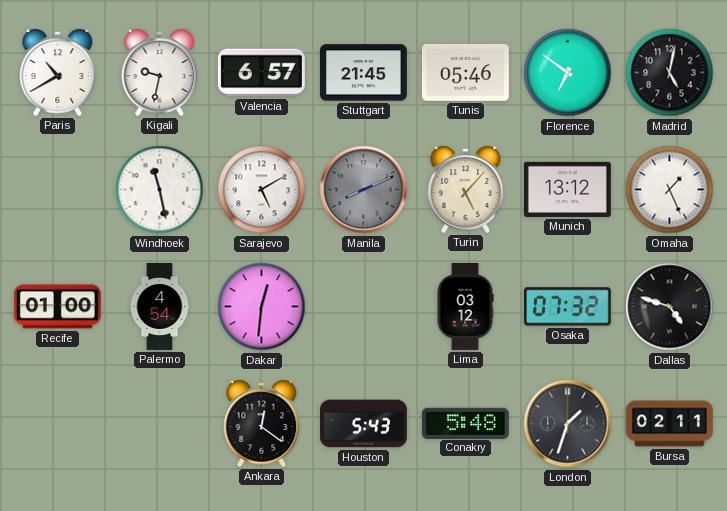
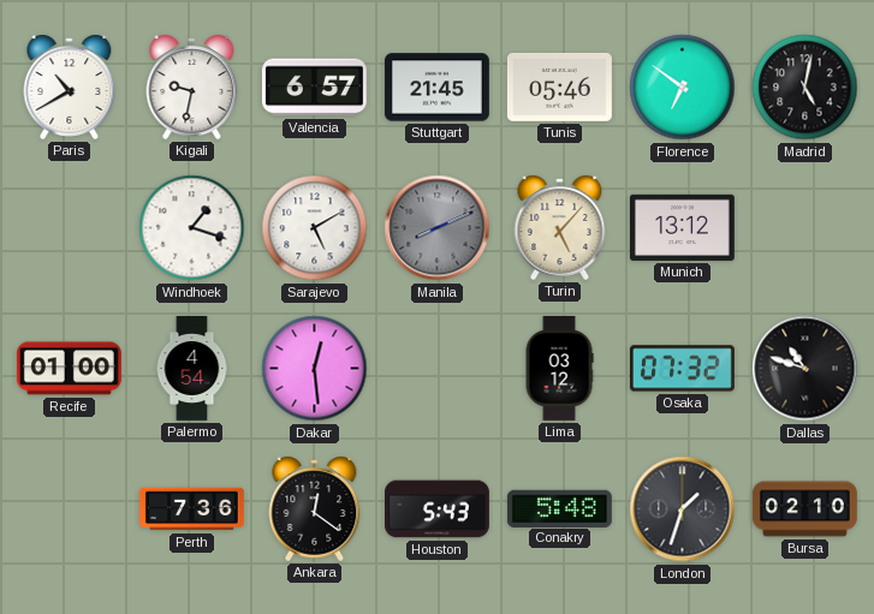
Windhoek: 11:28 -> 1:18 (192, 228)
Omaha: 1:26 -> none (670, 190)
Dakar: 12:31 -> 12:29 (315, 369)
Dallas: 4:48 -> 10:48 (805, 369)
Perth: none -> 7:36 (192, 509)
Bursa: 02:11 -> 02:10 (804, 509)
